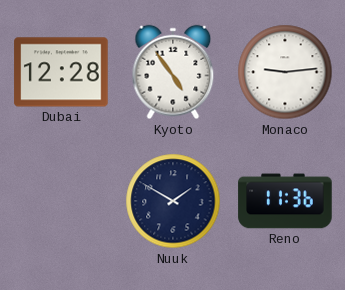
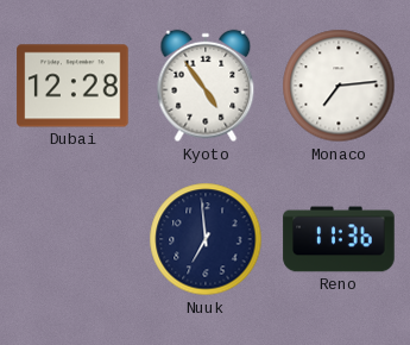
Monaco: 9:14 -> 7:14 (339, 86)
Nuuk: 1:50 -> 6:59 (206, 239)
